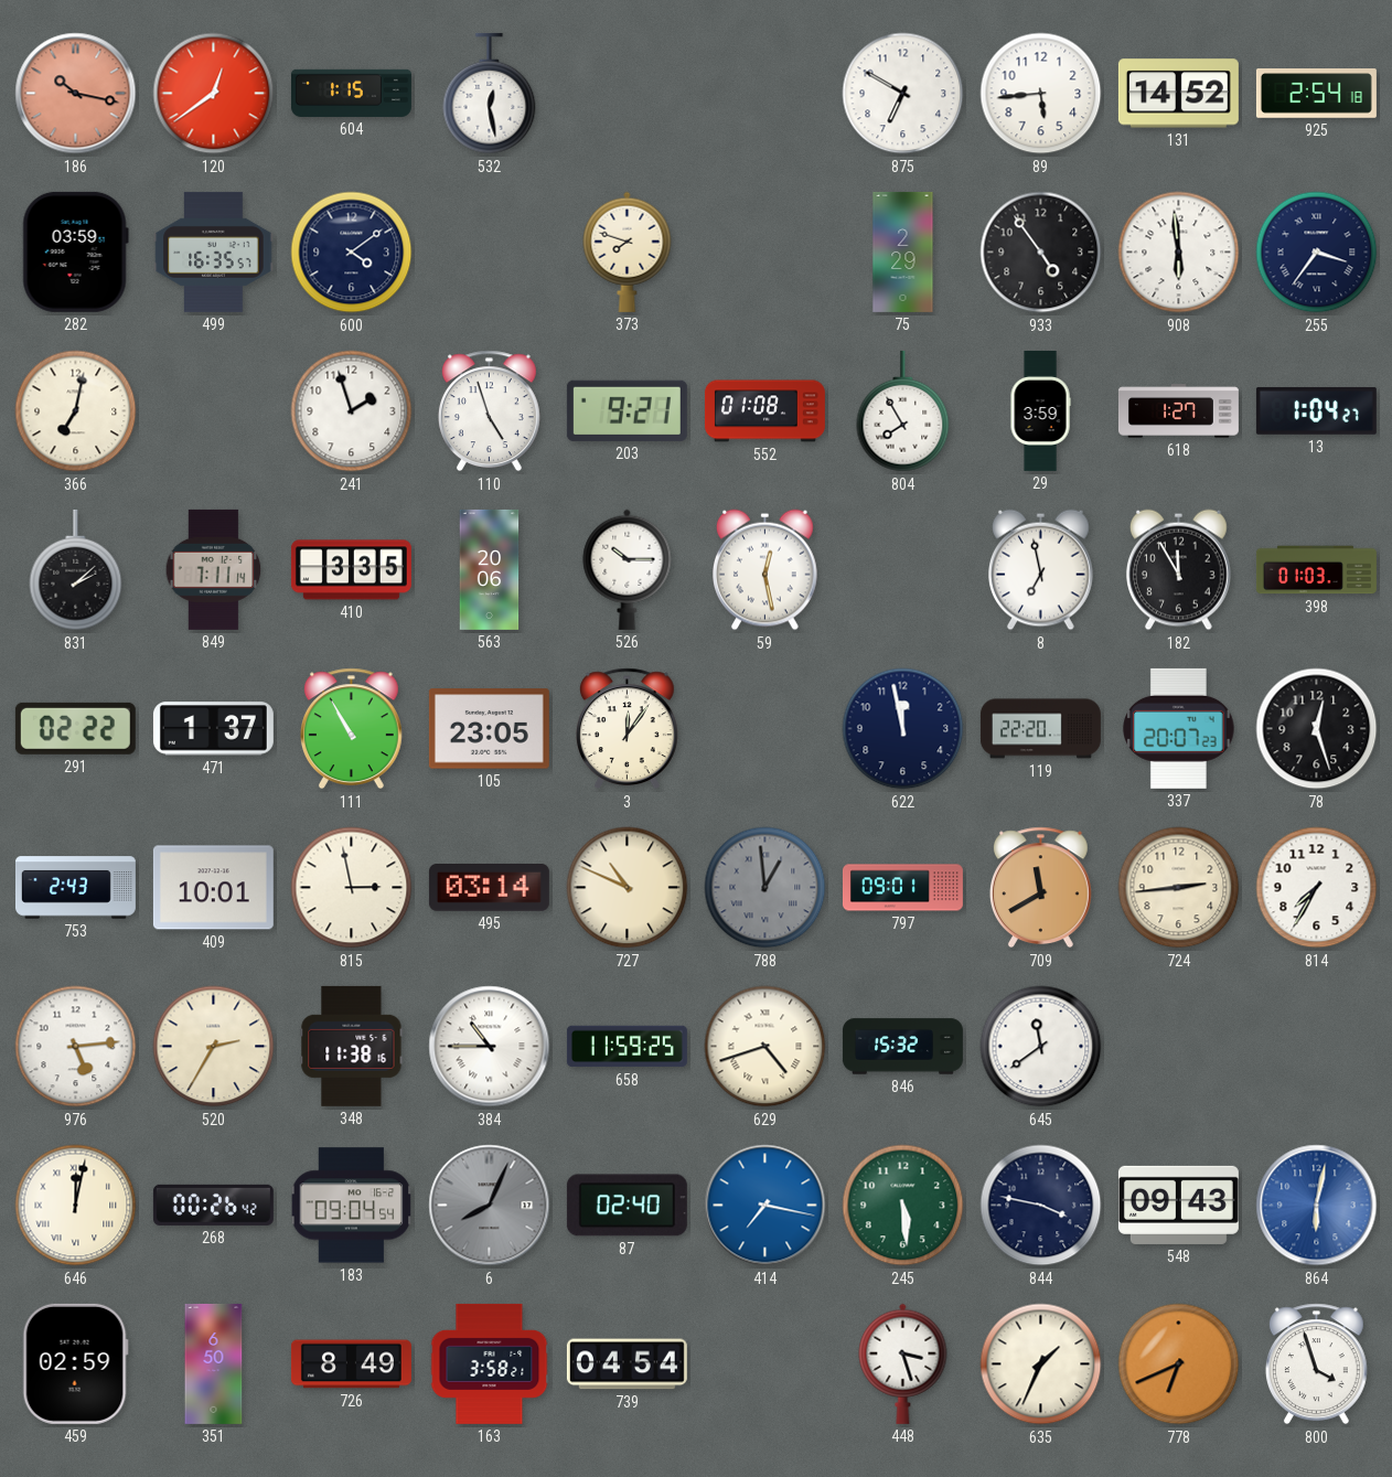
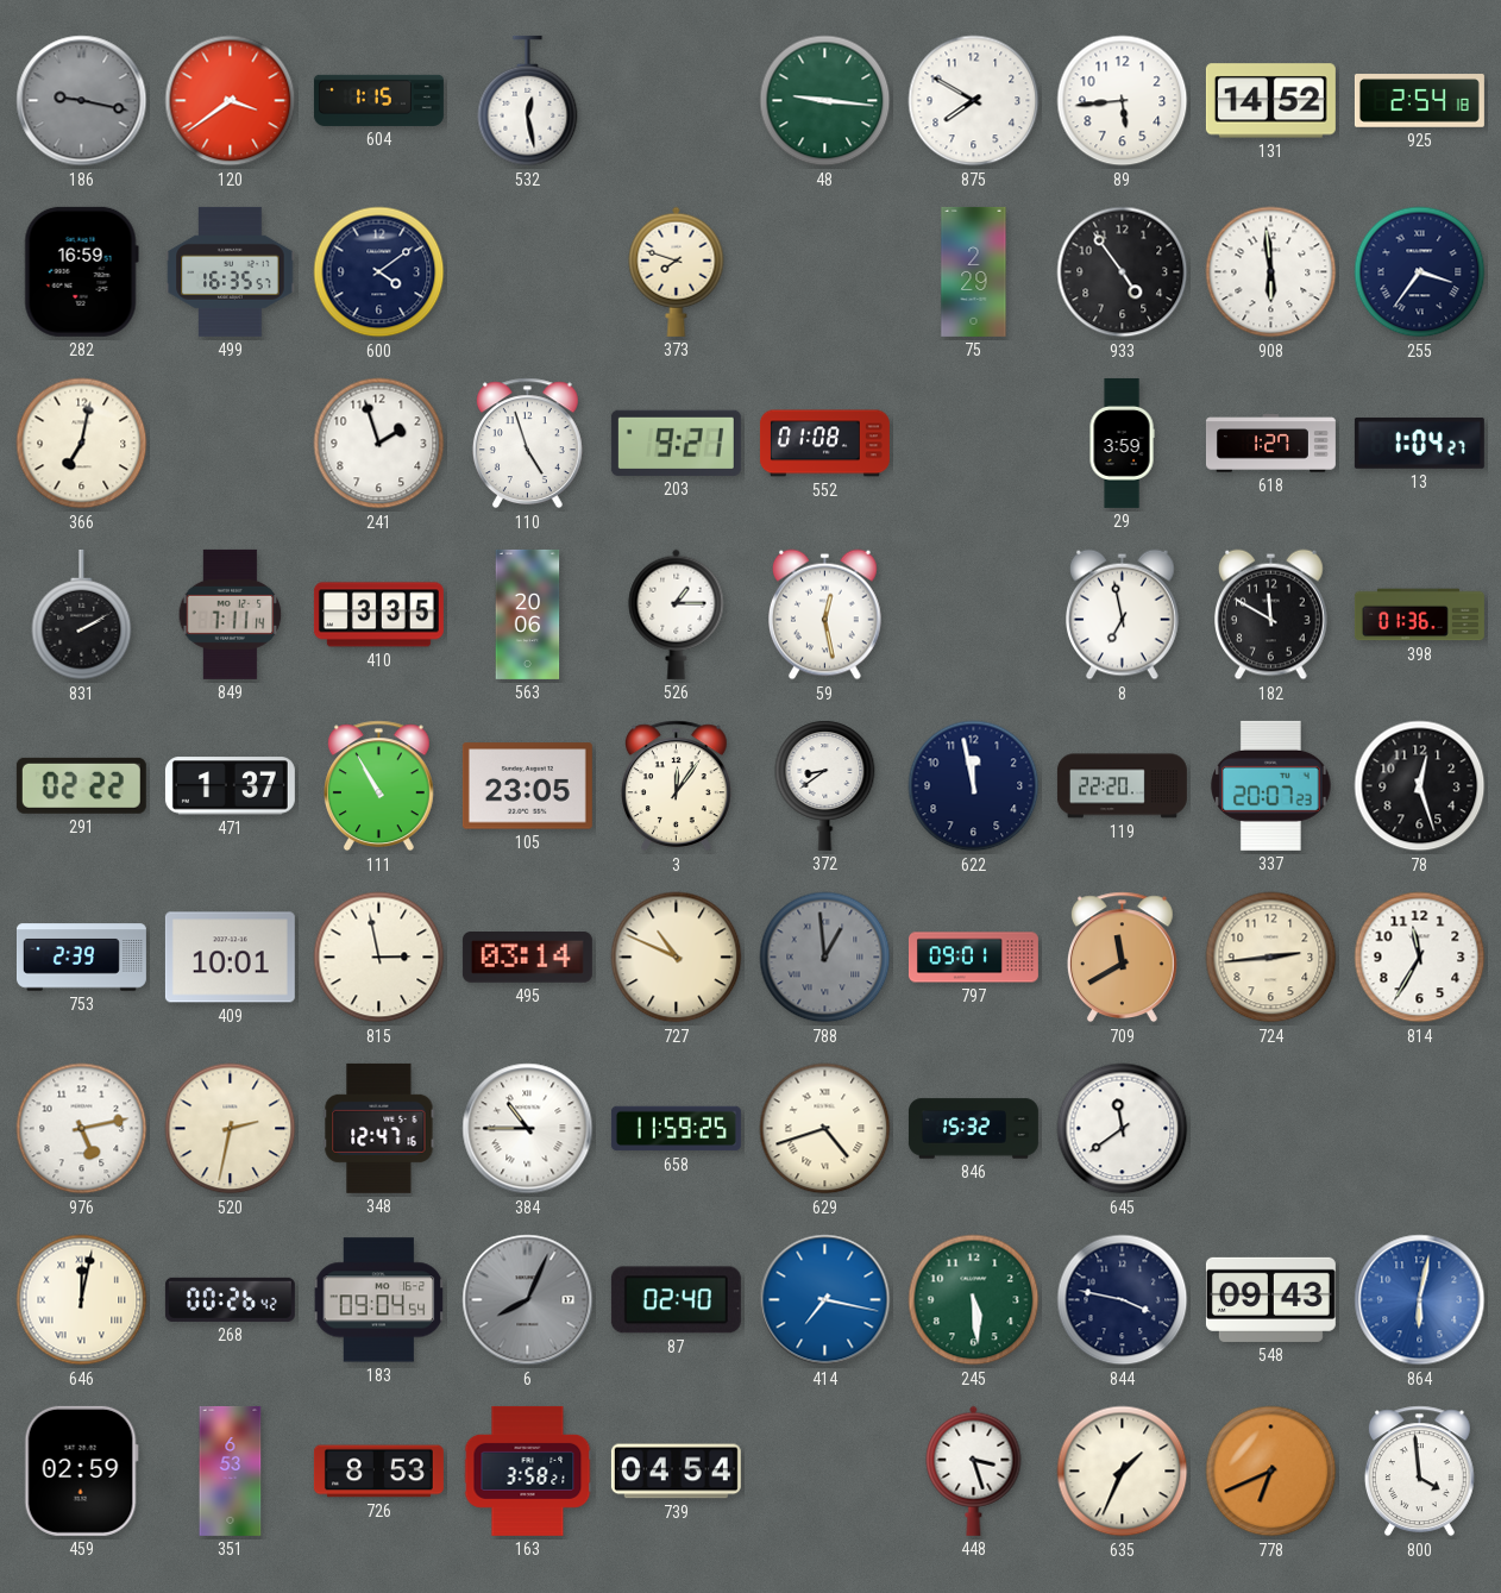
186: 10:17 -> 9:17 (82, 101)
186 dial: salmon -> grey (82, 101)
120: 12:39 -> 3:39 (231, 101)
48: none -> 9:16 (825, 101)
875: 6:50 -> 7:50 (974, 101)
282: 03:59 -> 16:59 (81, 271)
804: 7:55 -> none (903, 411)
831: 2:08 -> 2:10 (82, 615)
526: 10:15 -> 1:15 (677, 614)
182: 11:55 -> 11:50 (1271, 615)
398: 01:03 -> 01:36 (1419, 615)
372: none -> 8:39 (825, 785)
753: 2:43 -> 2:39 (81, 958)
814: 7:35 -> 11:35 (1420, 958)
976: 5:14 -> 5:13 (82, 1129)
520: 2:35 -> 2:32 (231, 1129)
348: 11:38 -> 12:47 (379, 1128)
351: 6:50 -> 6:53 (231, 1470)
726: 8:49 -> 8:53 (378, 1472)
800: 3:57 -> 3:59 (1419, 1472)
